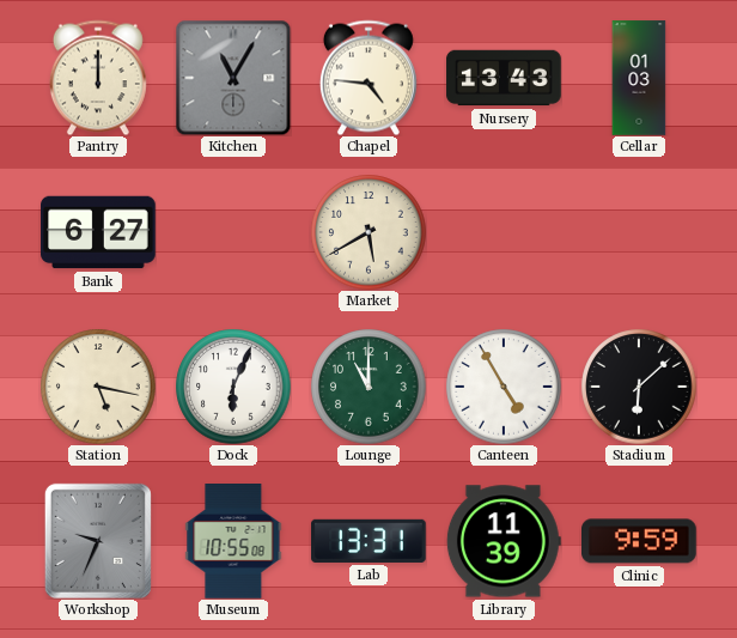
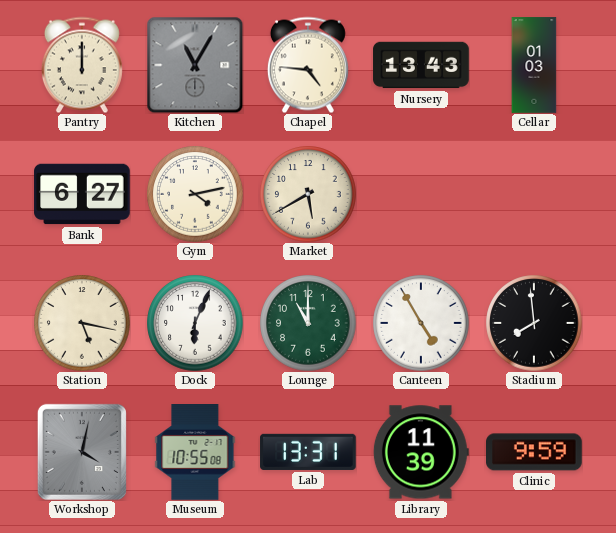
Gym: none -> 4:13 (195, 194)
Stadium: 6:08 -> 7:59 (534, 323)
Workshop: 9:34 -> 4:02 (82, 452)
